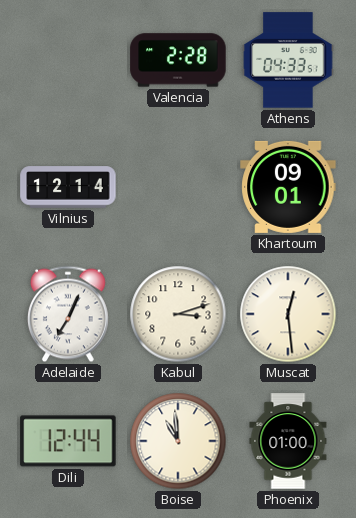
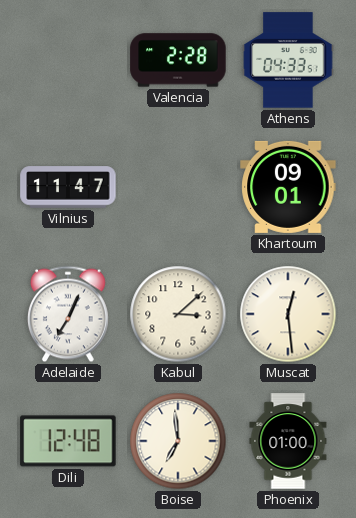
Vilnius: 12:14 -> 11:47 (68, 187)
Kabul: 3:12 -> 3:08 (178, 314)
Dili: 12:44 -> 12:48 (68, 441)
Boise: 10:59 -> 6:59 (178, 441)
